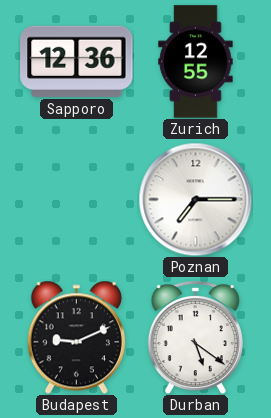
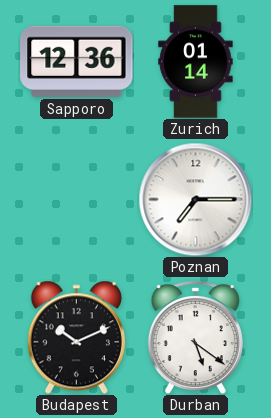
Zurich: 12:55 -> 01:14 (196, 62)
Budapest: 9:11 -> 10:11 (76, 337)
